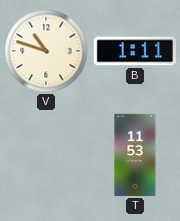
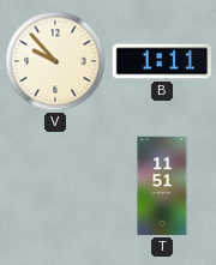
V: 10:48 -> 9:53 (55, 61)
T: 11:53 -> 11:51 (162, 186)
